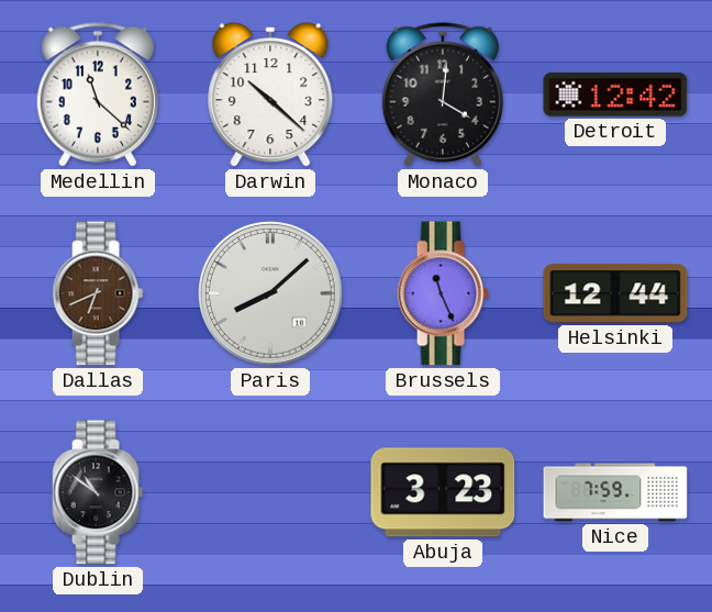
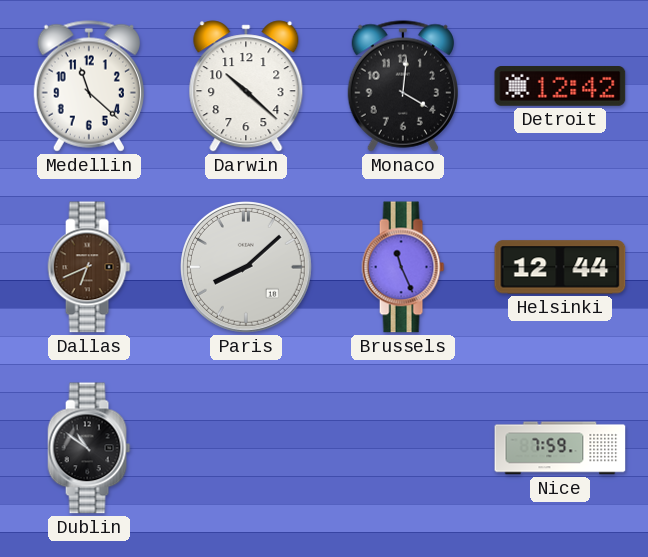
Abuja: 3:23 -> none (443, 492)
